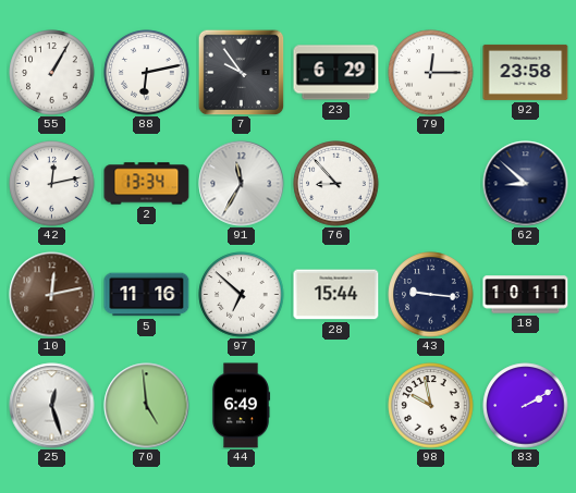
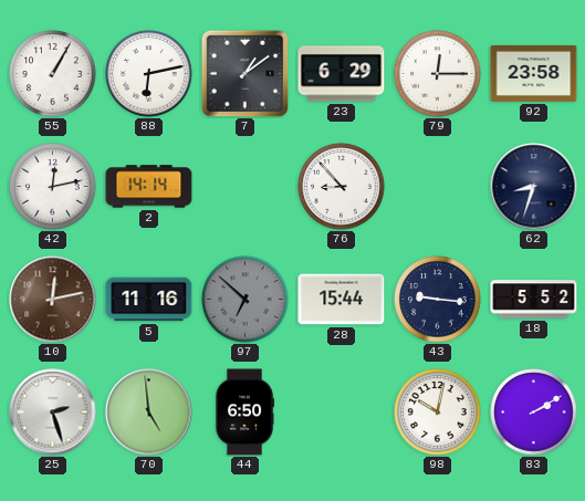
7: 9:54 -> 1:09 (244, 73)
2: 13:34 -> 14:14 (149, 187)
91: 11:35 -> none (242, 184)
62: 8:52 -> 8:33 (534, 187)
97 dial: white -> grey (246, 300)
18: 10:11 -> 5:52 (534, 300)
25: 12:27 -> 2:27 (53, 413)
44: 6:49 -> 6:50 (246, 413)
98: 9:58 -> 10:02 (438, 413)
